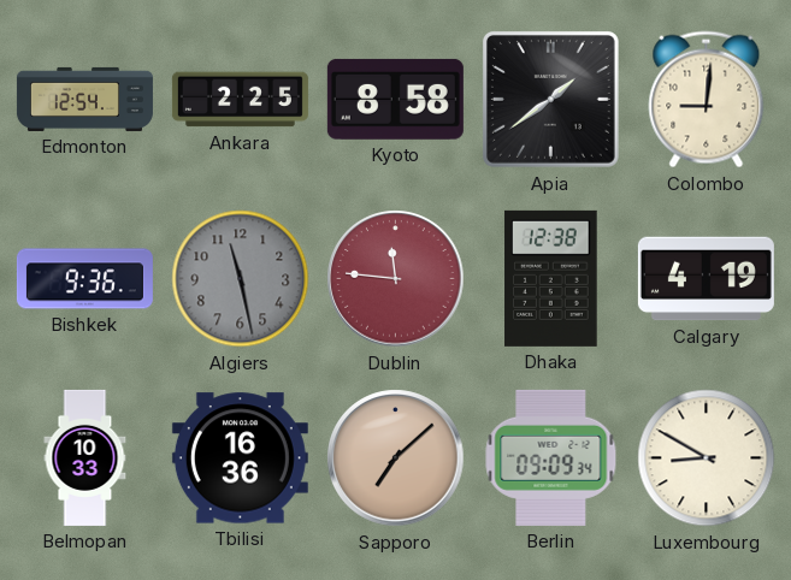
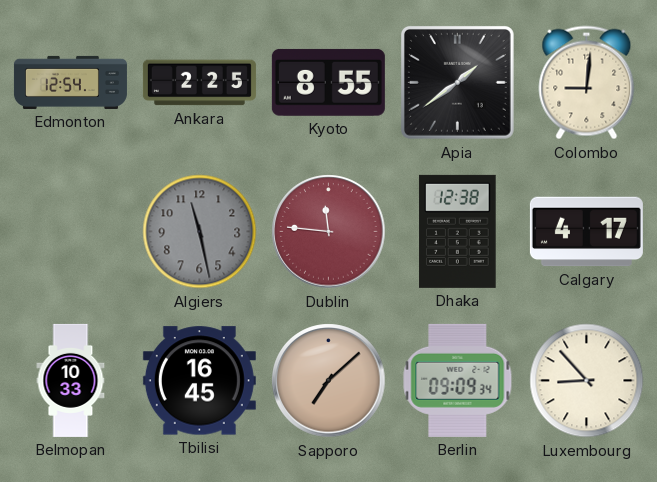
Kyoto: 8:58 -> 8:55 (328, 82)
Bishkek: 9:36 -> none (84, 279)
Calgary: 4:19 -> 4:17 (586, 232)
Tbilisi: 16:36 -> 16:45 (199, 381)
Luxembourg: 8:50 -> 8:53 (587, 381)
